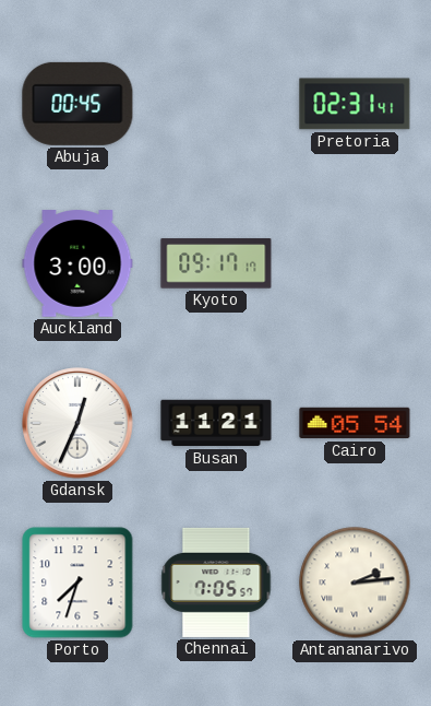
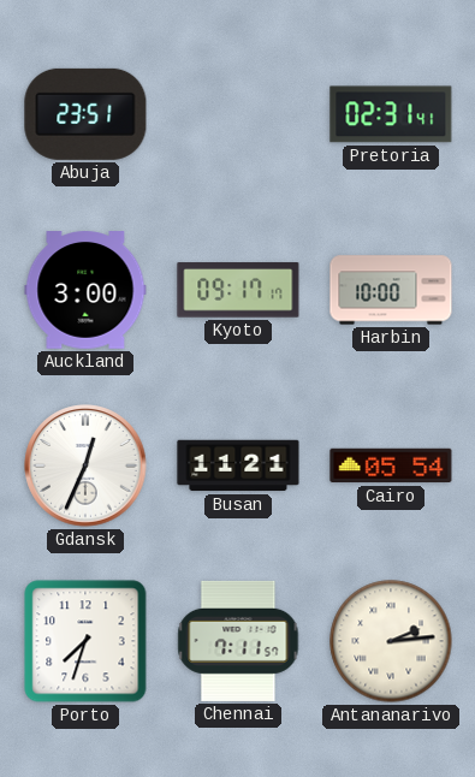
Abuja: 00:45 -> 23:51 (85, 114)
Harbin: none -> 10:00 (391, 290)
Chennai: 7:05 -> 7:11 (238, 641)
